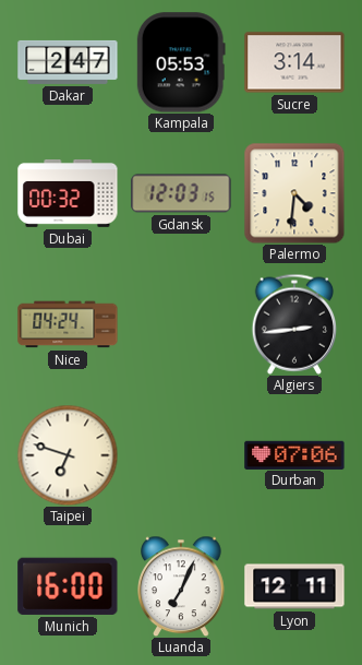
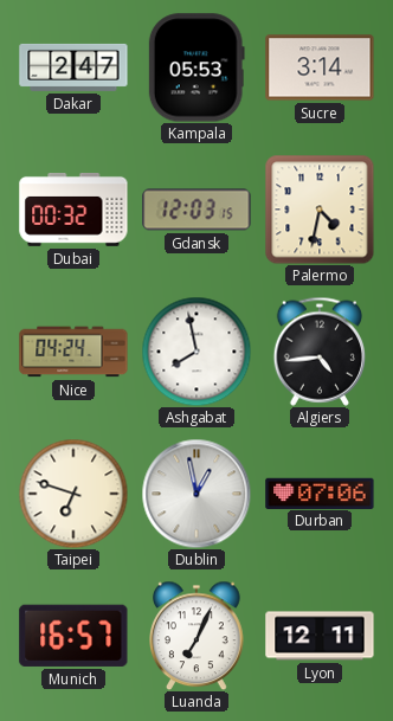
Palermo: 4:31 -> 4:32 (320, 210)
Ashgabat: none -> 7:58 (196, 352)
Algiers: 2:44 -> 4:44 (318, 352)
Dublin: none -> 12:58 (196, 494)
Munich: 16:00 -> 16:57 (73, 636)
